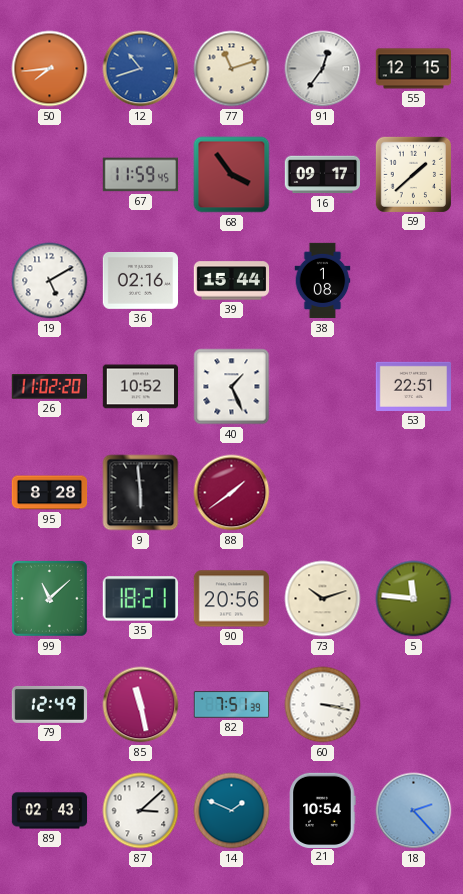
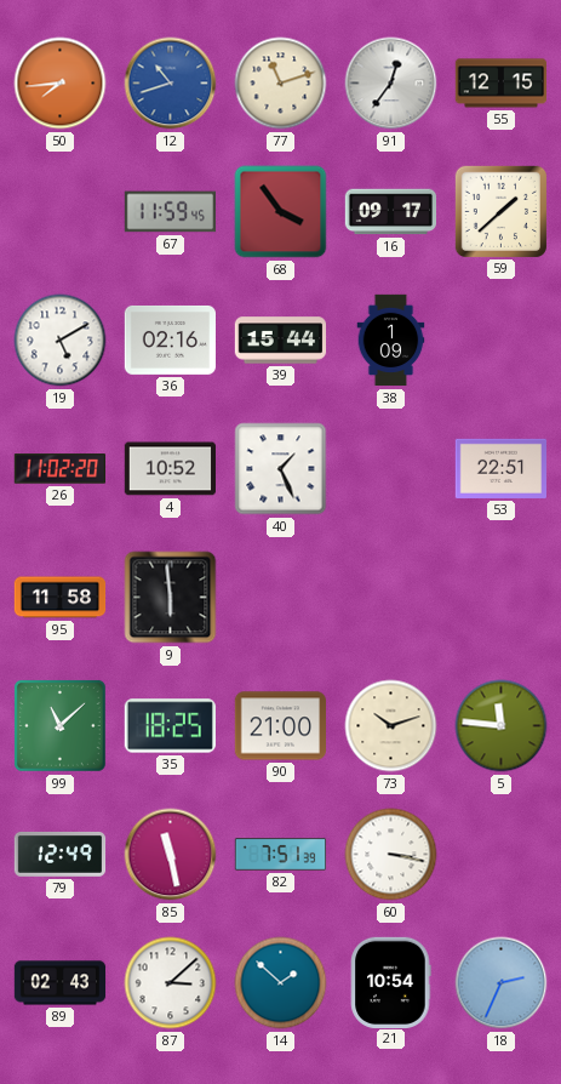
38: 1:08 -> 1:09 (391, 341)
95: 8:28 -> 11:58 (61, 598)
88: 1:39 -> none (232, 493)
35: 18:21 -> 18:25 (170, 726)
90: 20:56 -> 21:00 (280, 726)
14: 1:49 -> 1:52 (281, 983)
18: 2:23 -> 2:34 (502, 983)
